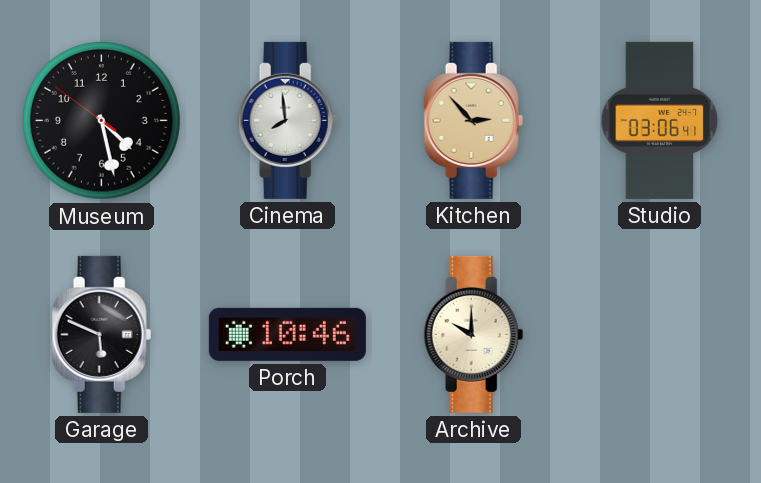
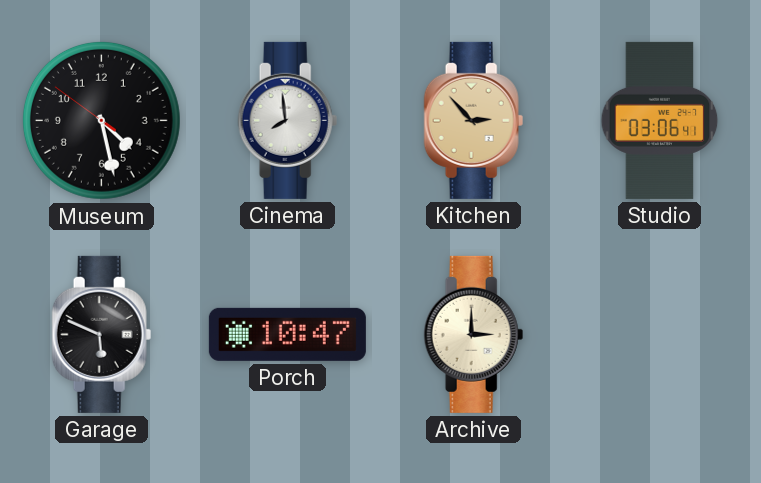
Porch: 10:46 -> 10:47 (287, 334)
Archive: 10:00 -> 3:00 (474, 334)
